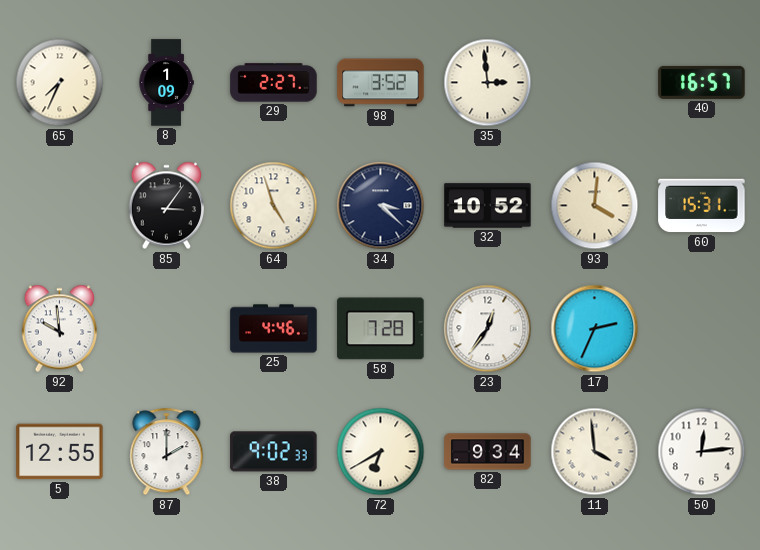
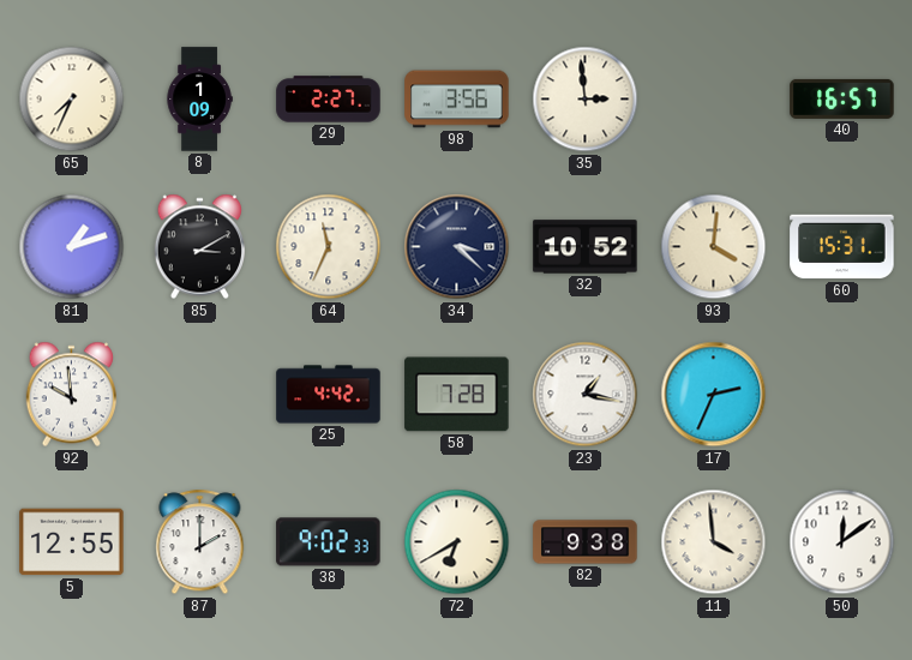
98: 3:52 -> 3:56 (457, 100)
81: none -> 1:12 (72, 247)
85: 3:06 -> 3:10 (200, 247)
64: 4:57 -> 11:34 (329, 247)
25: 4:46 -> 4:42 (329, 395)
23: 12:36 -> 1:17 (586, 395)
82: 9:34 -> 9:38 (586, 542)
50: 12:14 -> 12:09 (842, 542)
